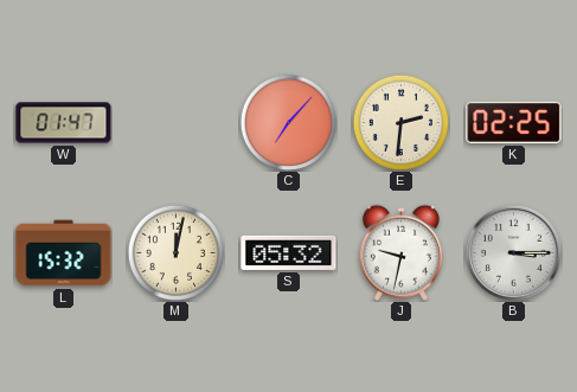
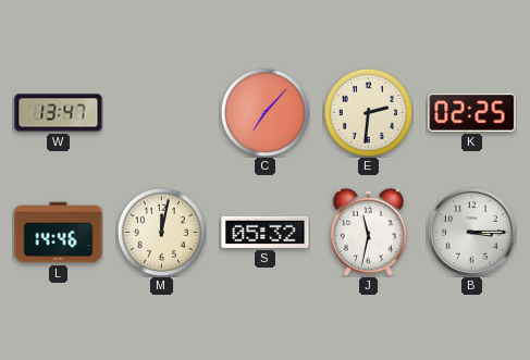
W: 01:47 -> 13:47 (59, 113)
L: 15:32 -> 14:46 (59, 233)
J: 9:32 -> 11:32 (368, 232)
